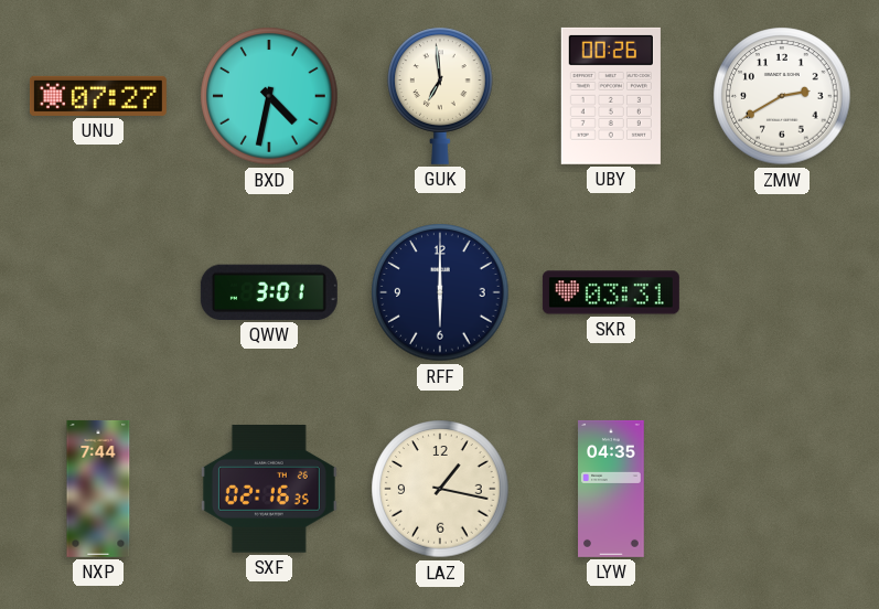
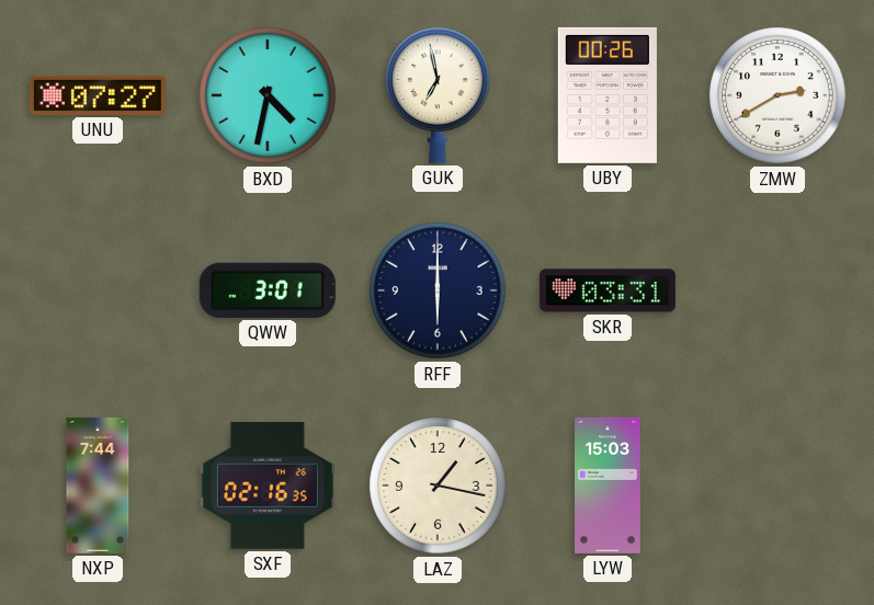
GUK: 6:59 -> 6:58 (439, 95)
LYW: 04:35 -> 15:03 (608, 486)
